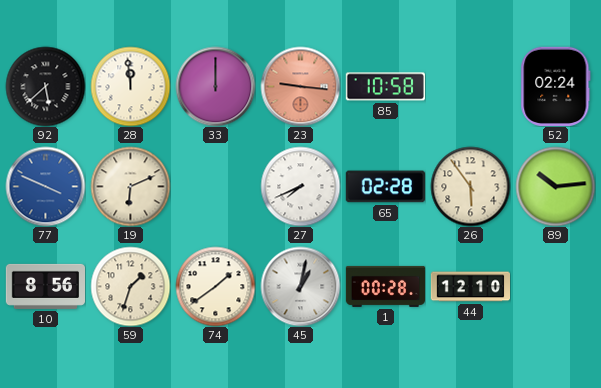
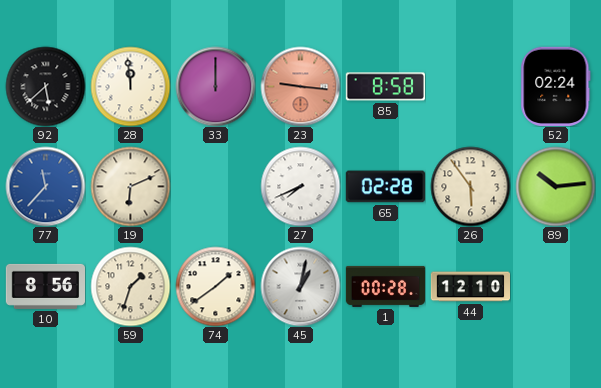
85: 10:58 -> 8:58 (385, 87)
77: 3:49 -> 11:37 (45, 186)
